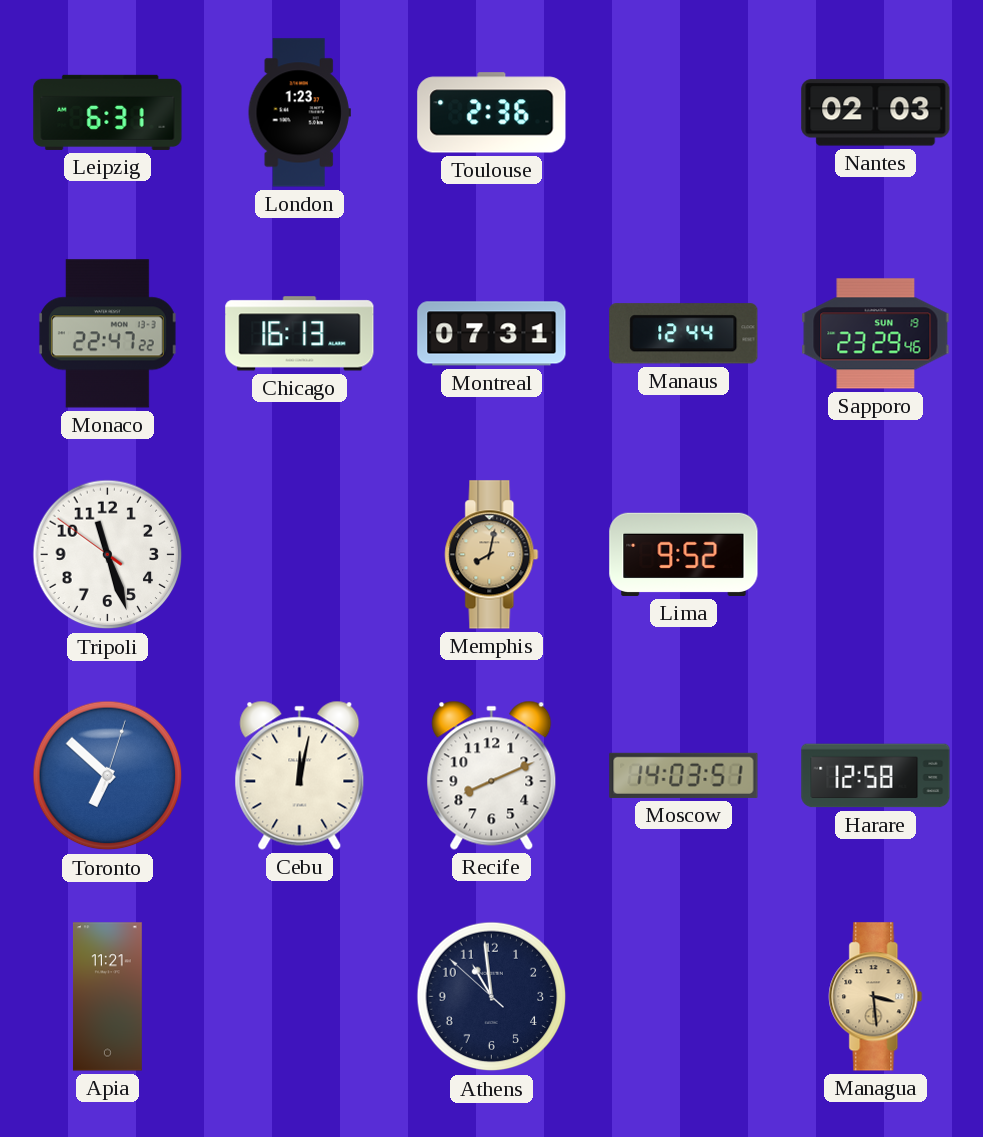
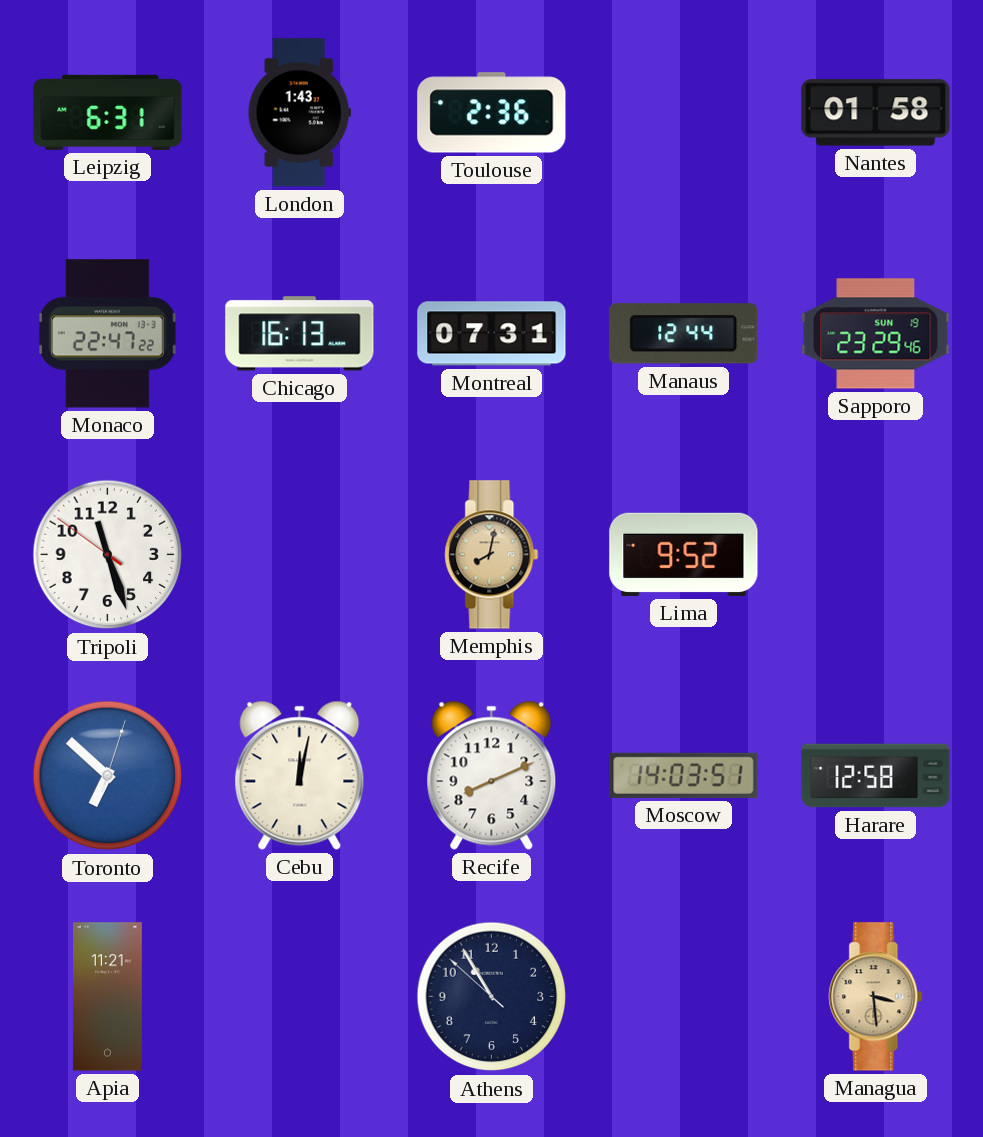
London: 1:23 -> 1:43 (299, 113)
Nantes: 02:03 -> 01:58 (876, 113)
Athens: 10:58 -> 10:54 (492, 997)
